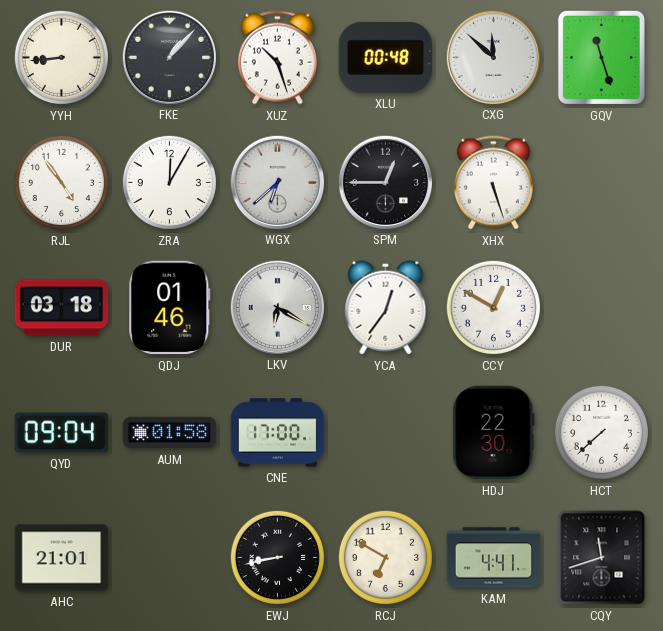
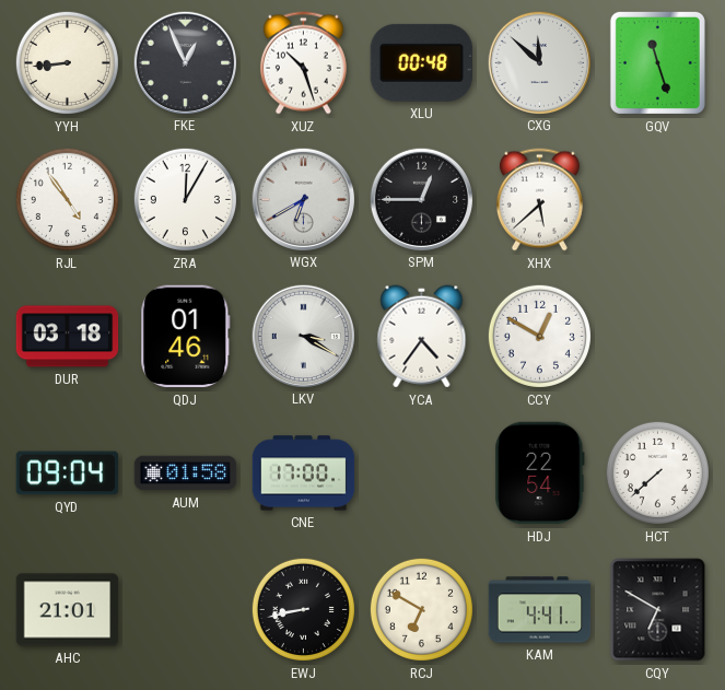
FKE: 1:07 -> 12:56 (185, 62)
WGX: 6:38 -> 6:40 (303, 199)
XHX: 5:27 -> 5:38 (539, 200)
LKV: 6:20 -> 3:20 (303, 336)
YCA: 12:36 -> 4:36 (422, 337)
HDJ: 22:30 -> 22:54 (540, 473)
CQY: 11:42 -> 6:50 (658, 610)
